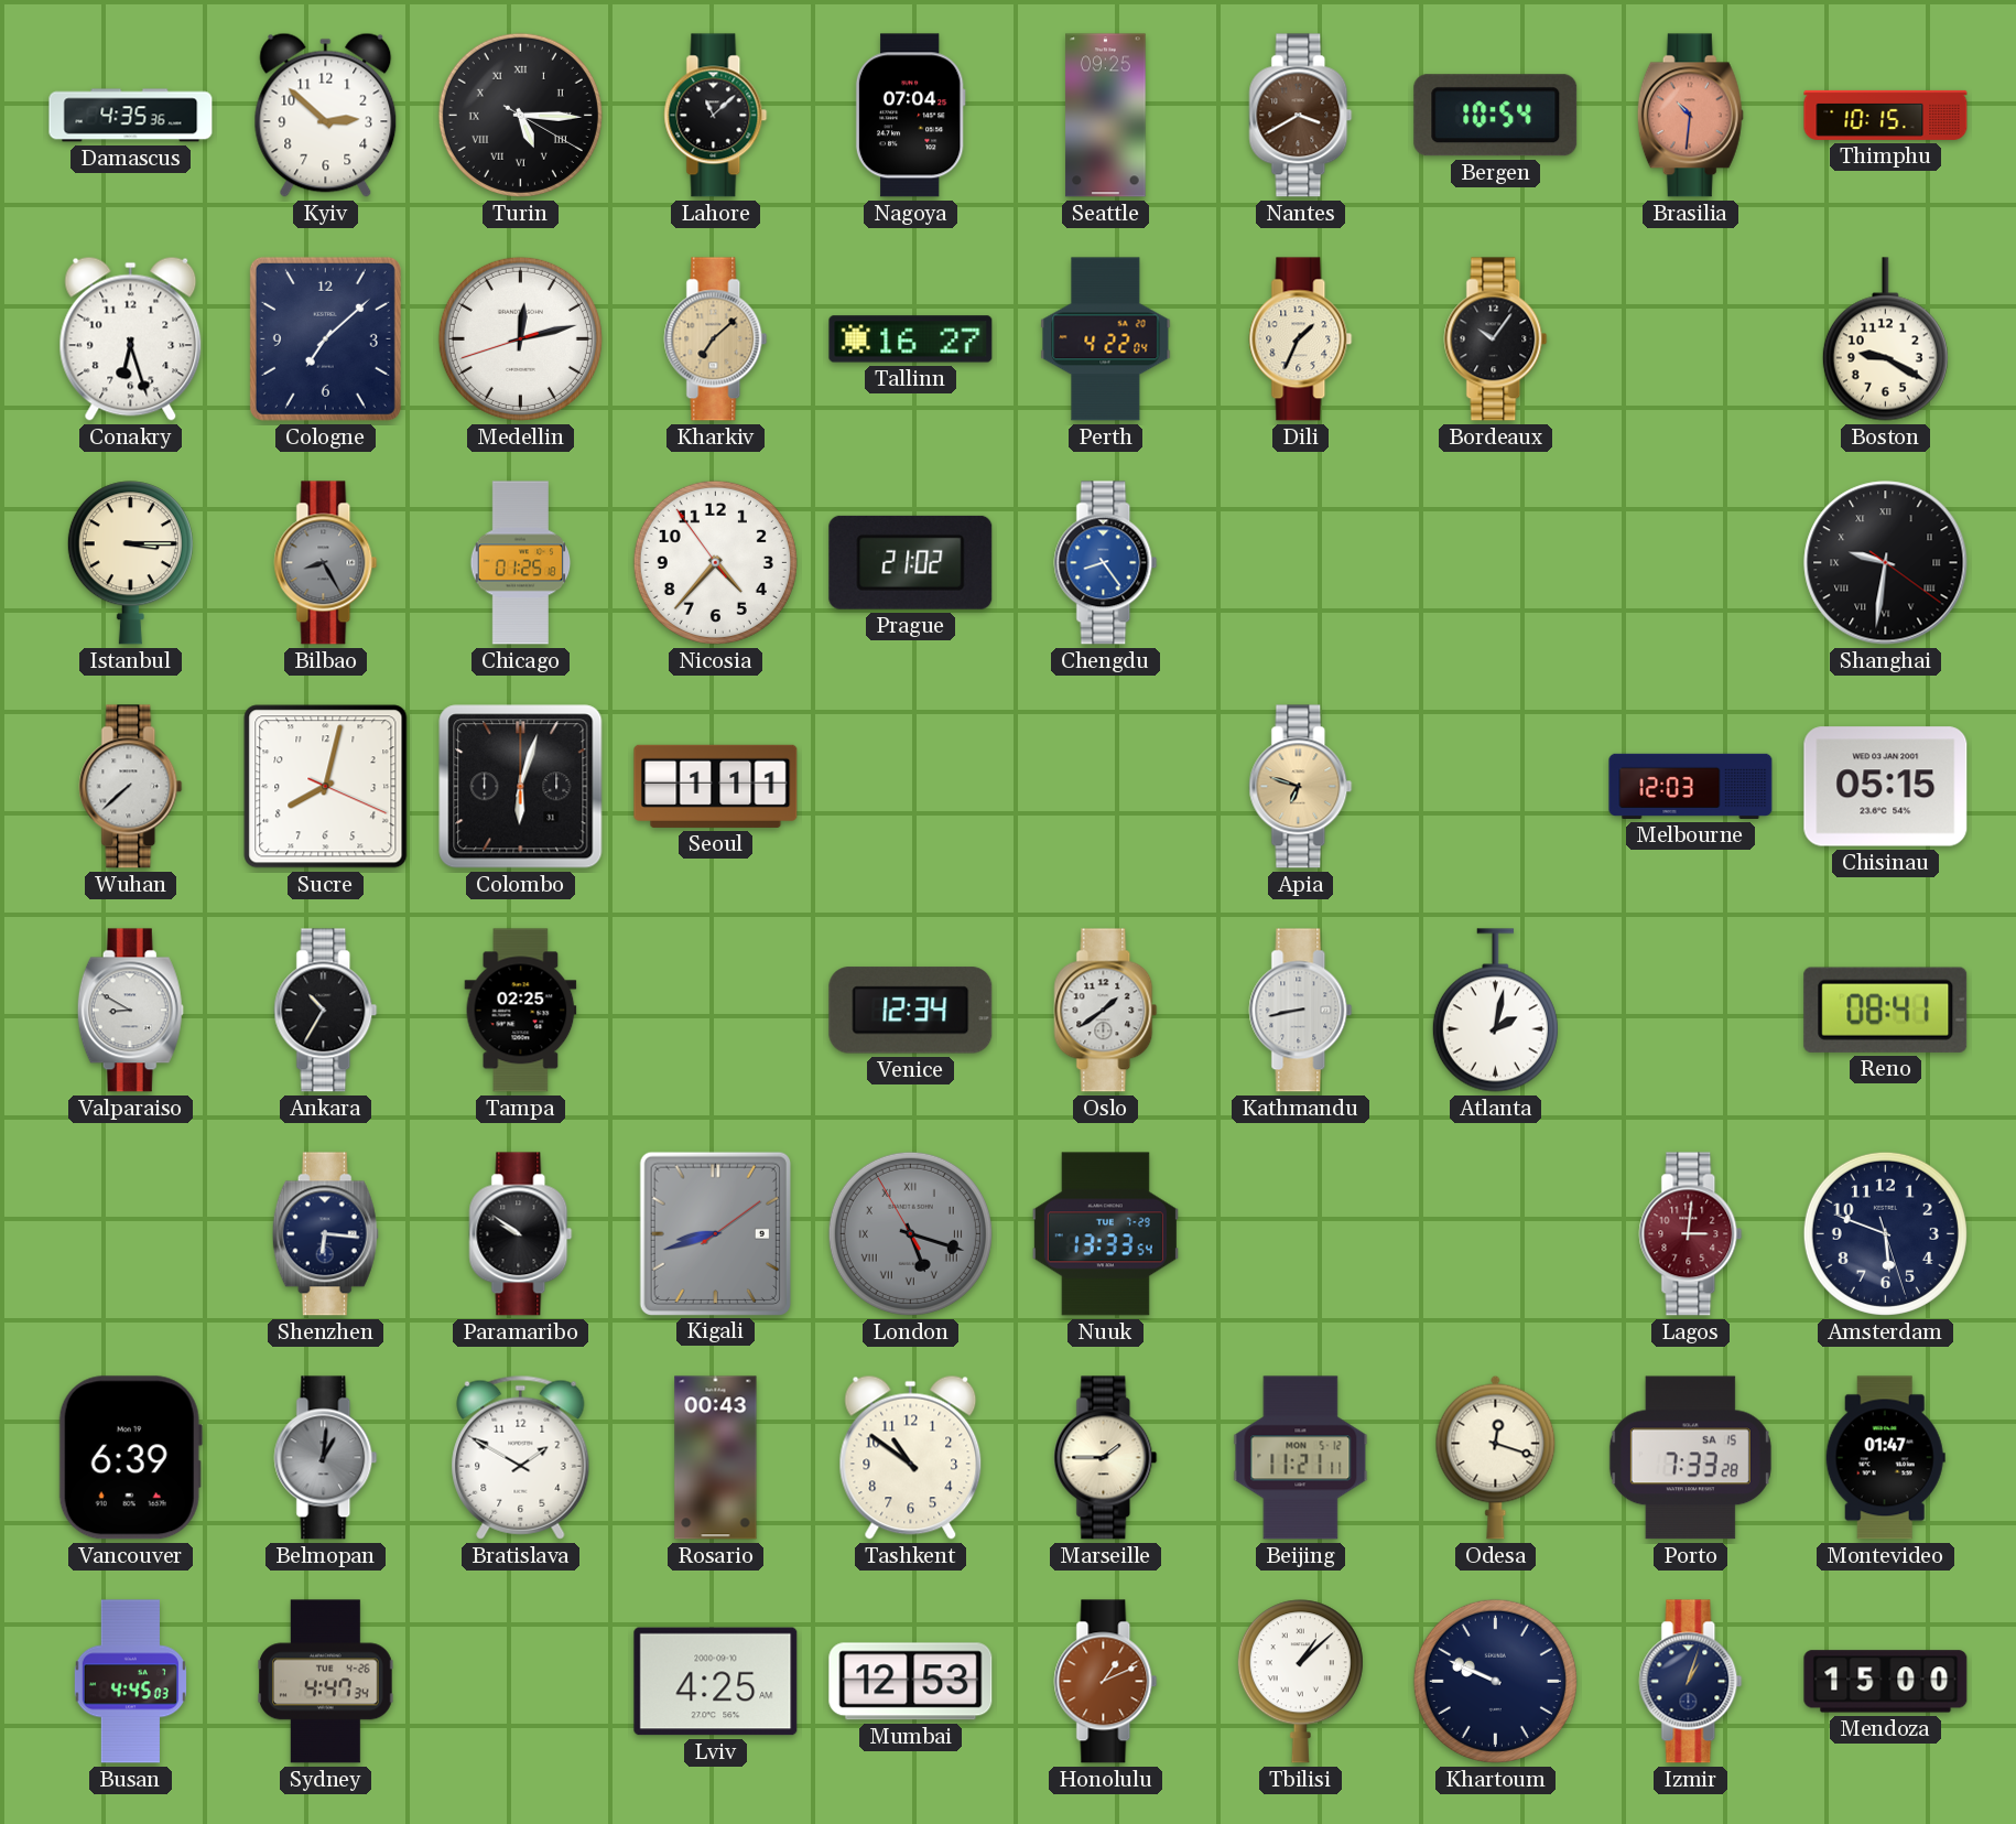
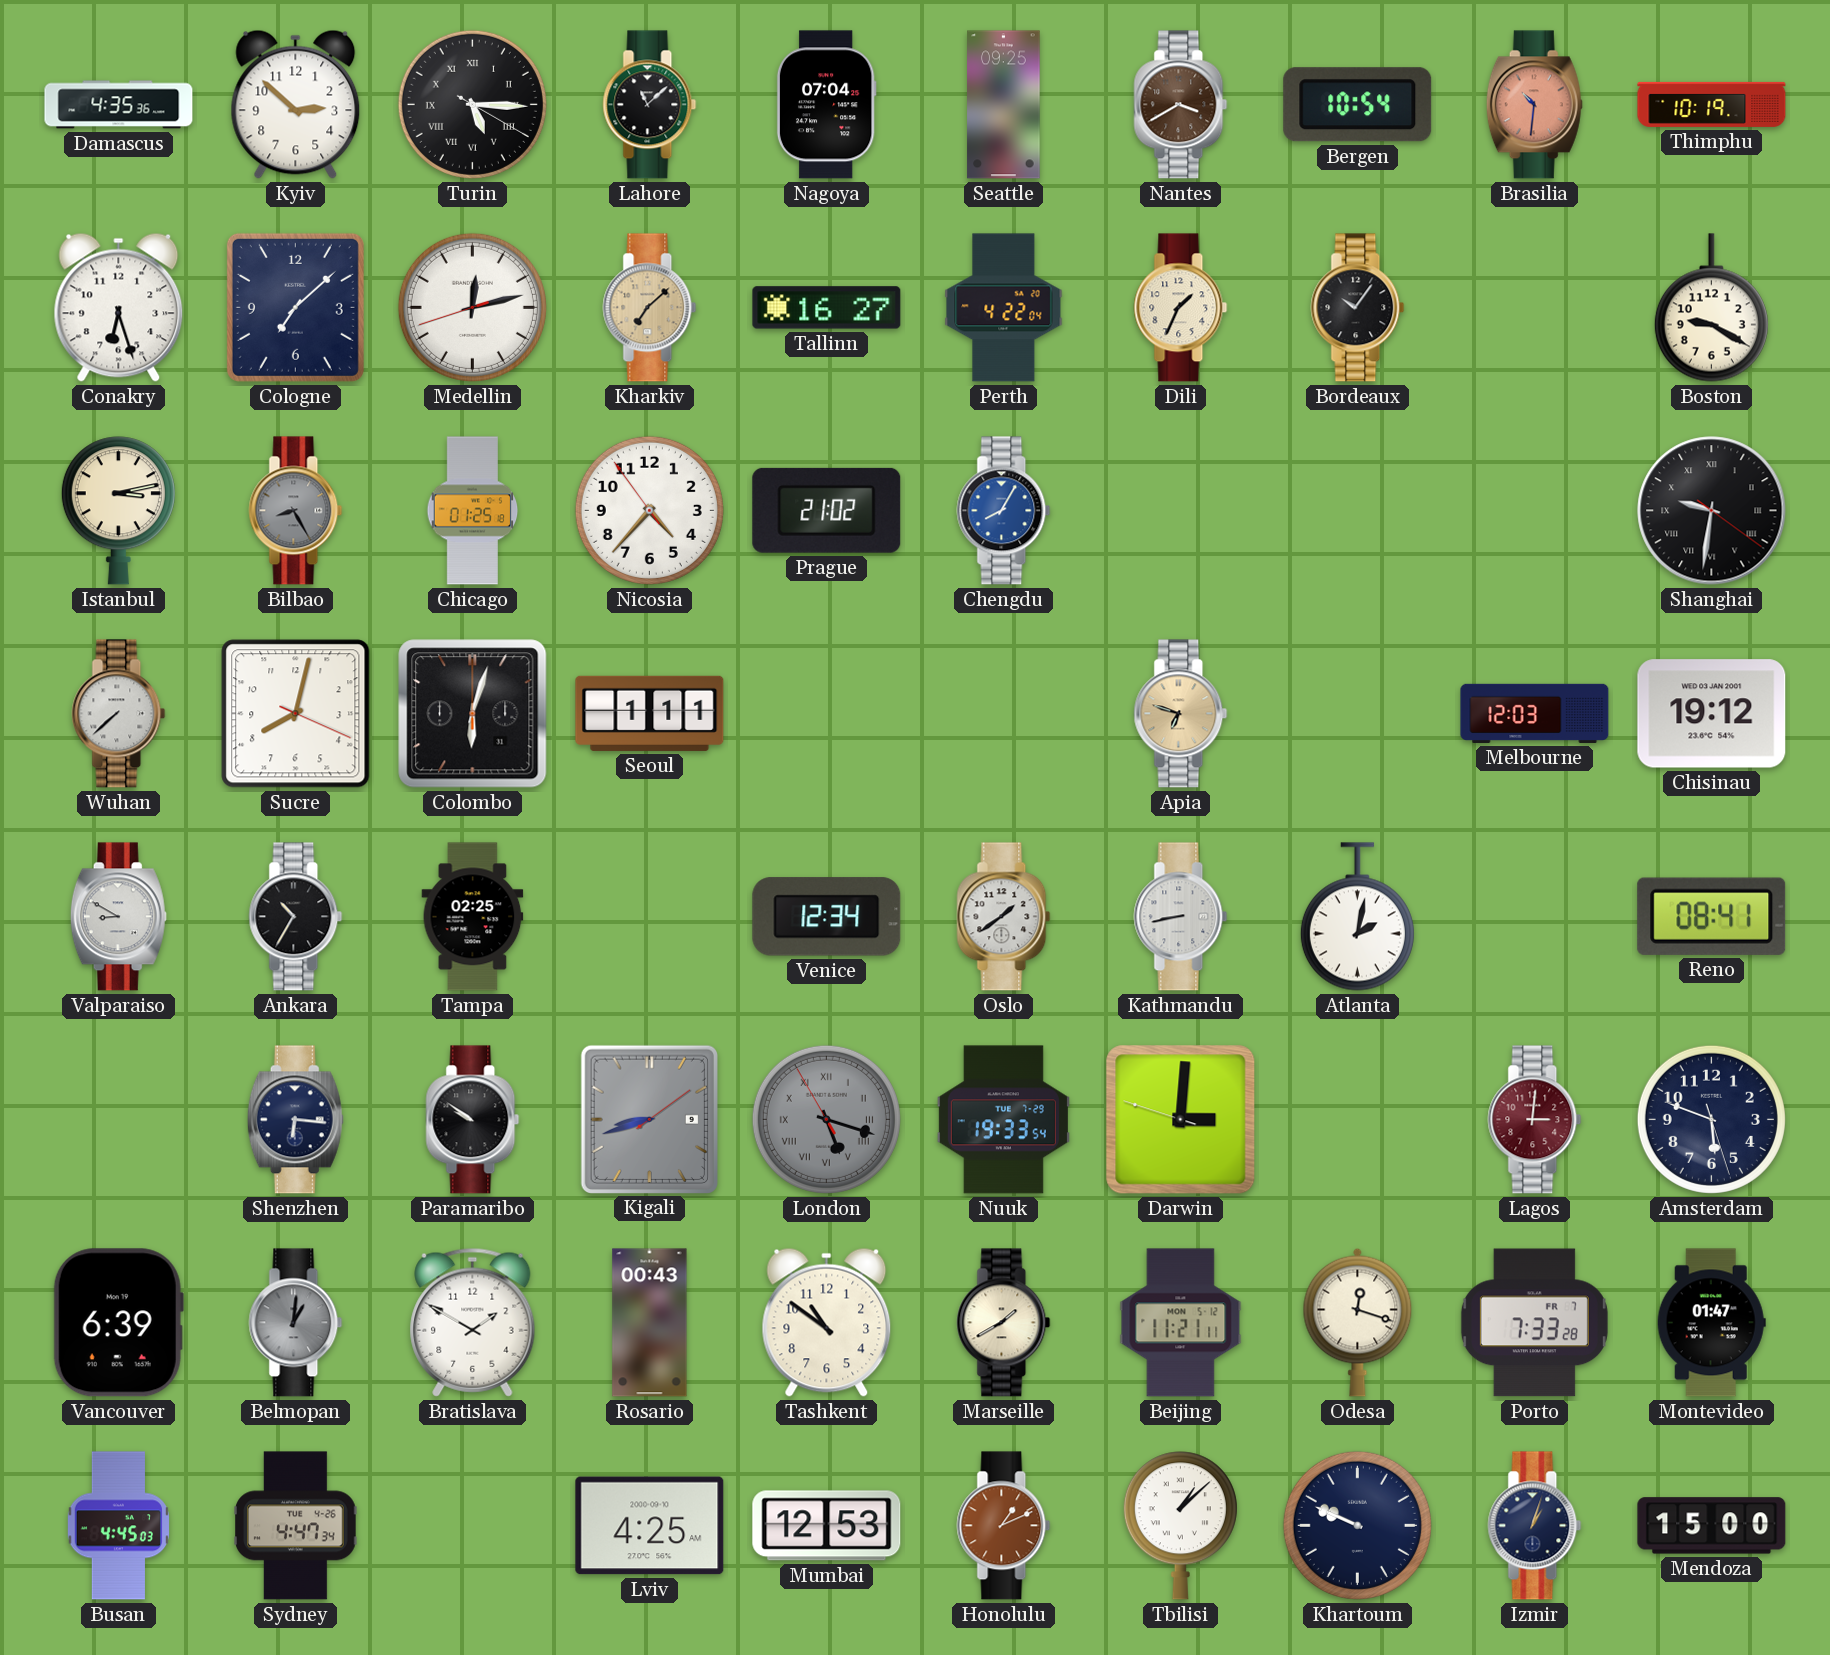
Thimphu: 10:15 -> 10:19 (1712, 104)
Istanbul: 3:15 -> 3:13 (118, 511)
Chengdu: 8:24 -> 8:05 (1004, 511)
Chisinau: 05:15 -> 19:12 (1712, 714)
Nuuk: 13:33 -> 19:33 (1003, 1120)
Darwin: none -> 3:00 (1181, 1120)
Marseille: 1:45 -> 1:40 (1004, 1323)
Porto date: SA 15 -> FR 7 (1534, 1323)
